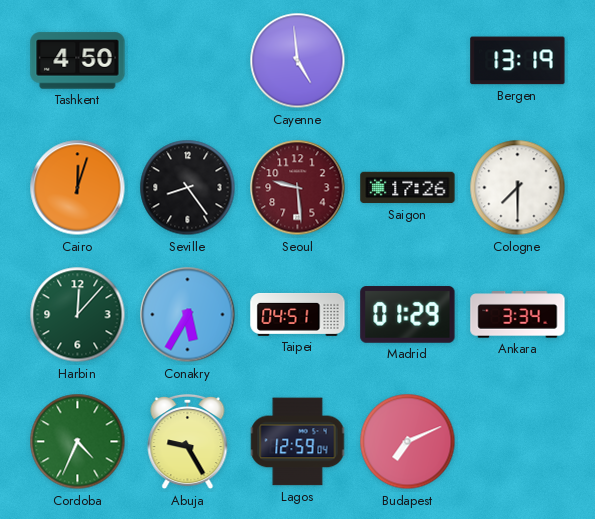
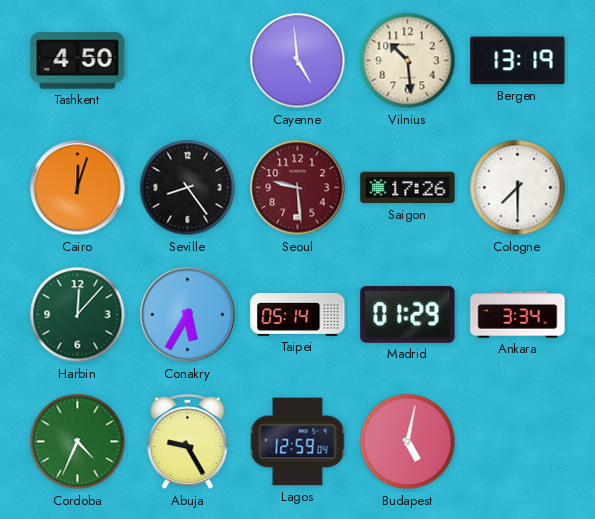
Vilnius: none -> 10:29 (408, 61)
Taipei: 04:51 -> 05:14 (298, 314)
Budapest: 7:11 -> 5:02 (408, 442)
